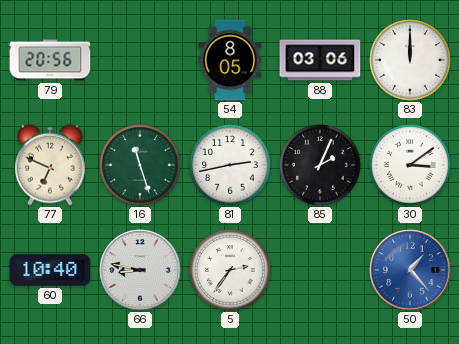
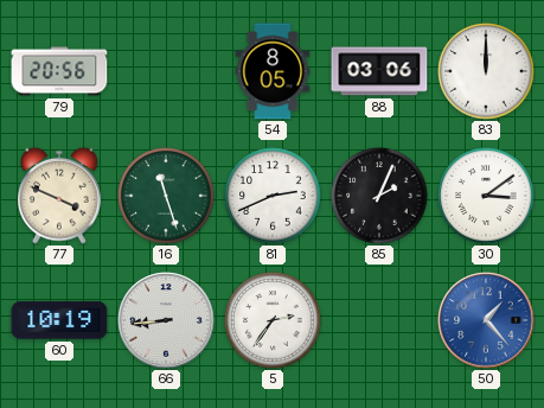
77: 6:49 -> 3:49 (59, 196)
81: 2:43 -> 2:41 (273, 196)
60: 10:40 -> 10:19 (59, 320)
66: 8:47 -> 8:44 (166, 320)
